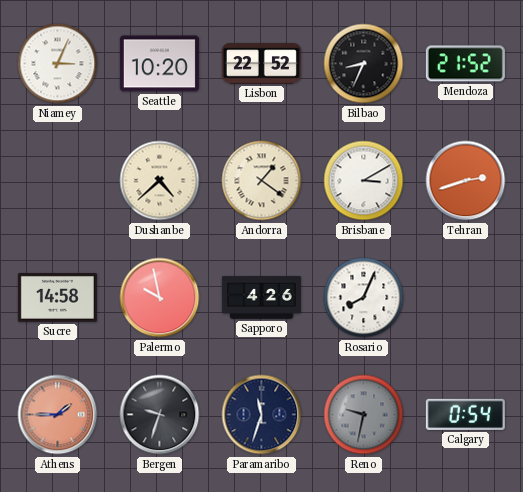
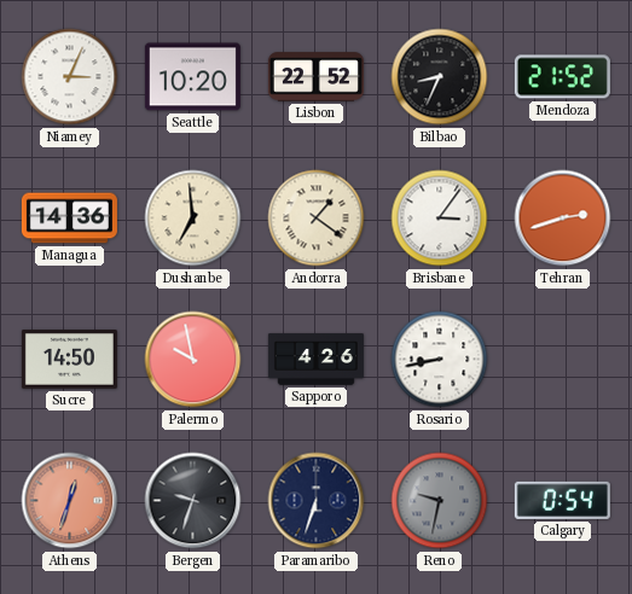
Managua: none -> 14:36 (69, 219)
Dushanbe: 4:38 -> 6:59 (193, 219)
Brisbane: 3:10 -> 3:06 (440, 219)
Sucre: 14:58 -> 14:50 (69, 360)
Rosario: 8:04 -> 8:43 (440, 360)
Athens: 1:45 -> 12:33 (70, 501)
Paramaribo: 11:33 -> 6:33 (317, 501)
